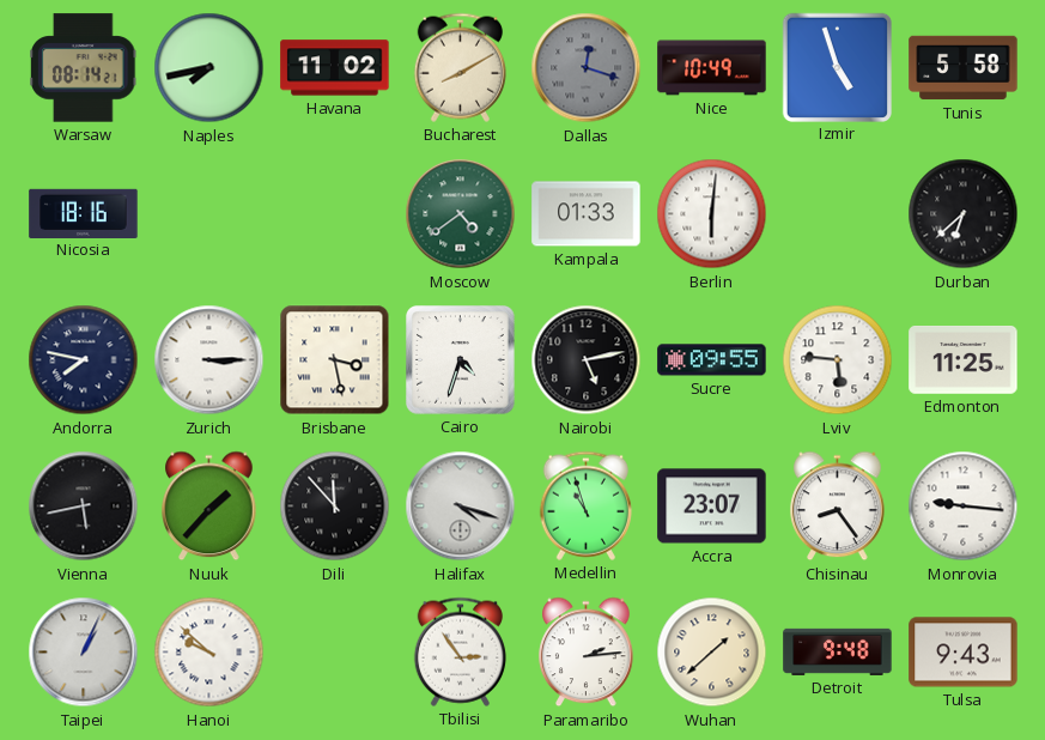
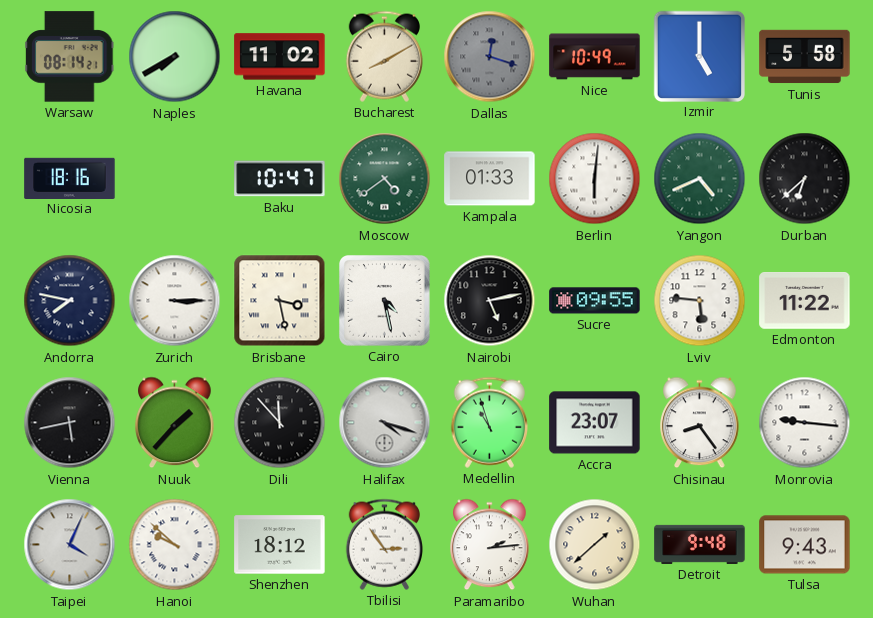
Naples: 7:43 -> 7:40 (175, 57)
Izmir: 4:57 -> 5:00 (699, 56)
Baku: none -> 10:47 (280, 179)
Yangon: none -> 4:41 (700, 179)
Cairo: 4:33 -> 4:28 (385, 301)
Edmonton: 11:25 -> 11:22 (805, 301)
Taipei: 1:04 -> 4:04 (70, 545)
Shenzhen: none -> 18:12 (280, 545)
